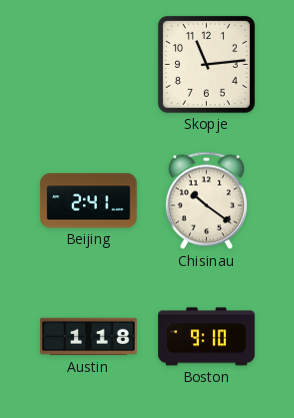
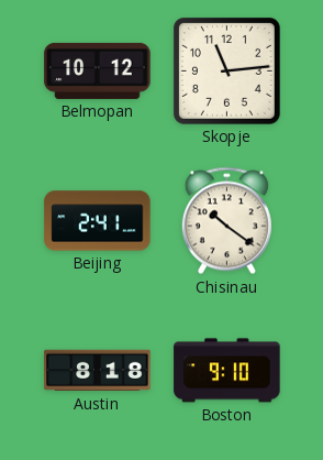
Belmopan: none -> 10:12 (98, 70)
Austin: 1:18 -> 8:18 (98, 371)
